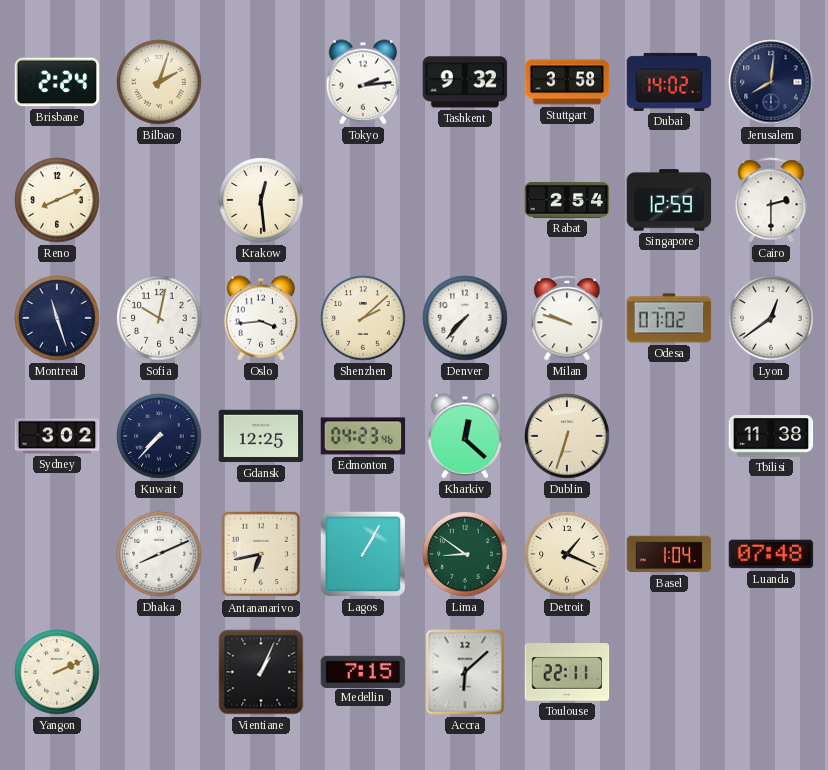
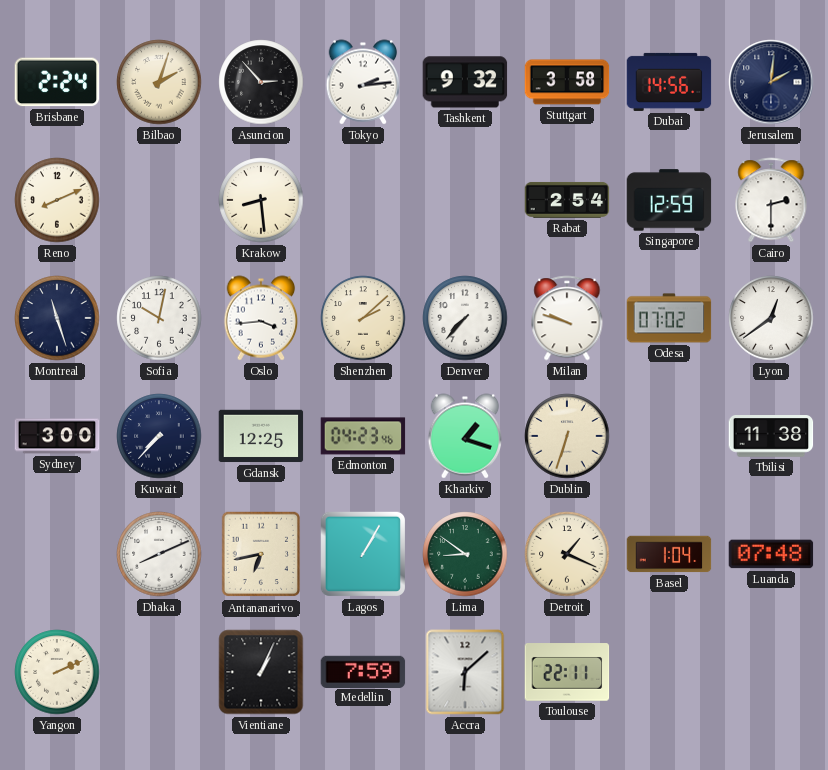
Asuncion: none -> 2:53 (261, 82)
Dubai: 14:02 -> 14:56 (669, 82)
Jerusalem: 8:01 -> 2:01 (771, 82)
Krakow: 12:29 -> 8:29 (261, 200)
Sydney: 3:02 -> 3:00 (57, 436)
Kharkiv: 12:22 -> 1:18 (465, 436)
Medellin: 7:15 -> 7:59 (363, 671)
